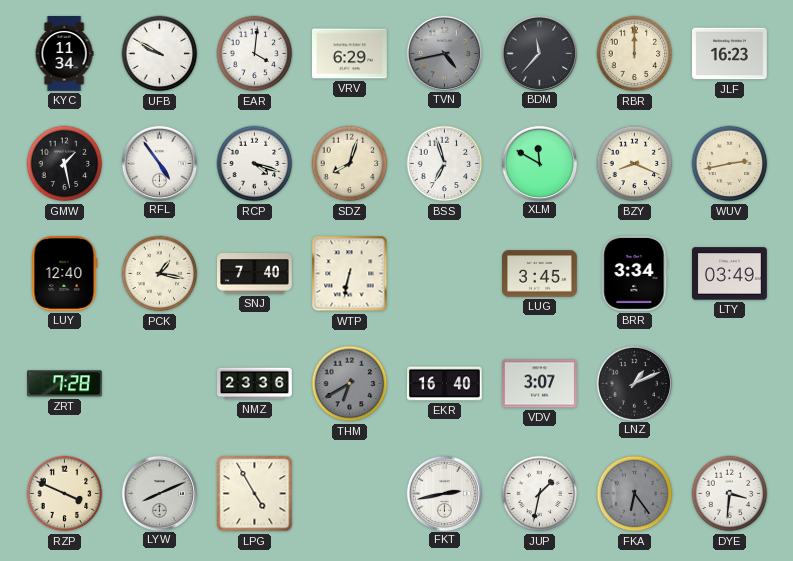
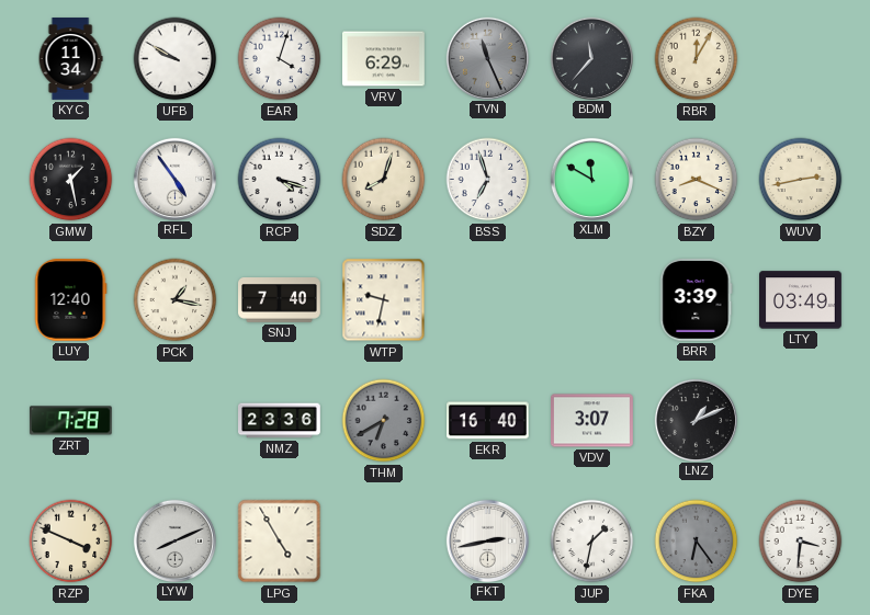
EAR: 4:01 -> 4:03 (280, 59)
TVN: 4:43 -> 11:26 (487, 58)
RBR: 12:00 -> 12:05 (697, 59)
JLF: 16:23 -> none (730, 54)
WTP: 6:32 -> 9:32 (384, 300)
LUG: 3:45 -> none (540, 274)
BRR: 3:34 -> 3:39 (697, 299)
